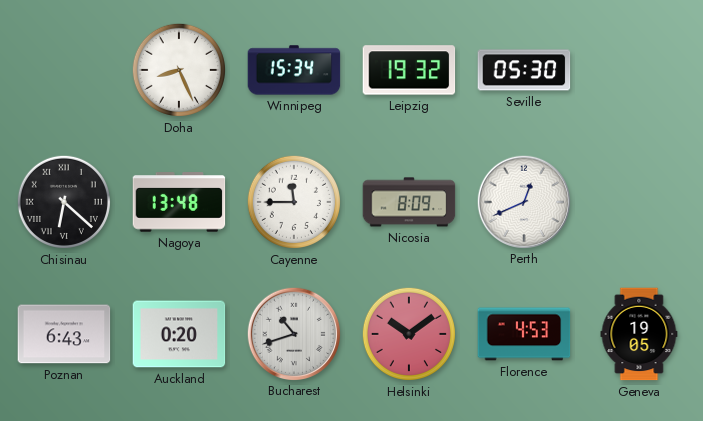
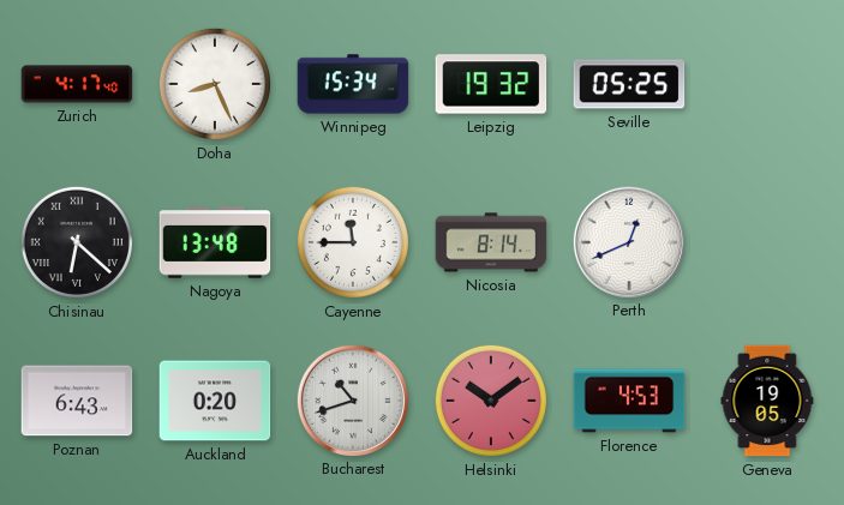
Zurich: none -> 4:17 (77, 84)
Seville: 05:30 -> 05:25 (629, 84)
Nicosia: 8:09 -> 8:14 (491, 242)
